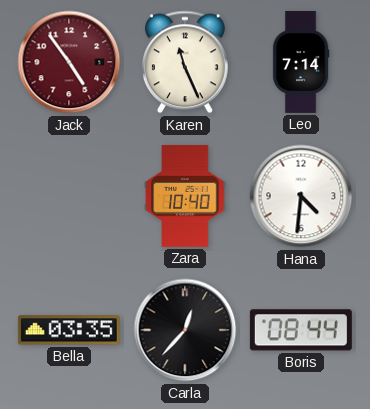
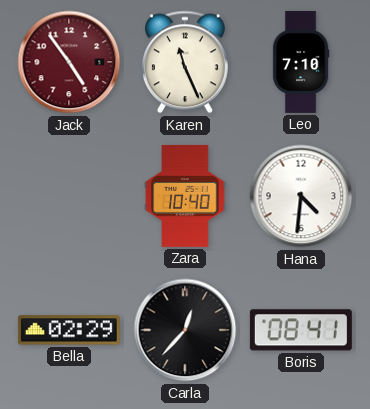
Leo: 7:14 -> 7:10 (301, 62)
Bella: 03:35 -> 02:29 (69, 330)
Boris: 08:44 -> 08:41 (301, 330)
